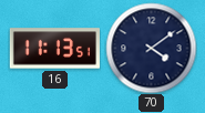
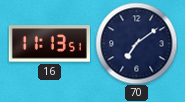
70: 4:09 -> 7:09 (136, 43)
